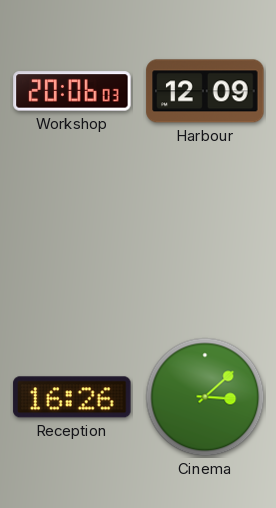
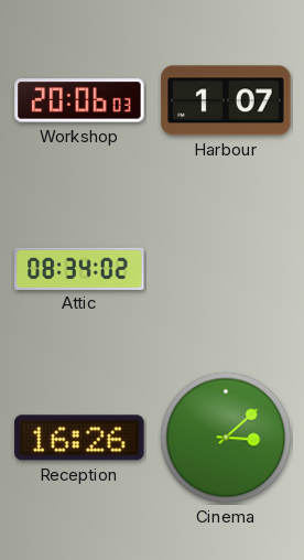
Harbour: 12:09 -> 1:07 (226, 100)
Attic: none -> 08:34 (79, 268)
